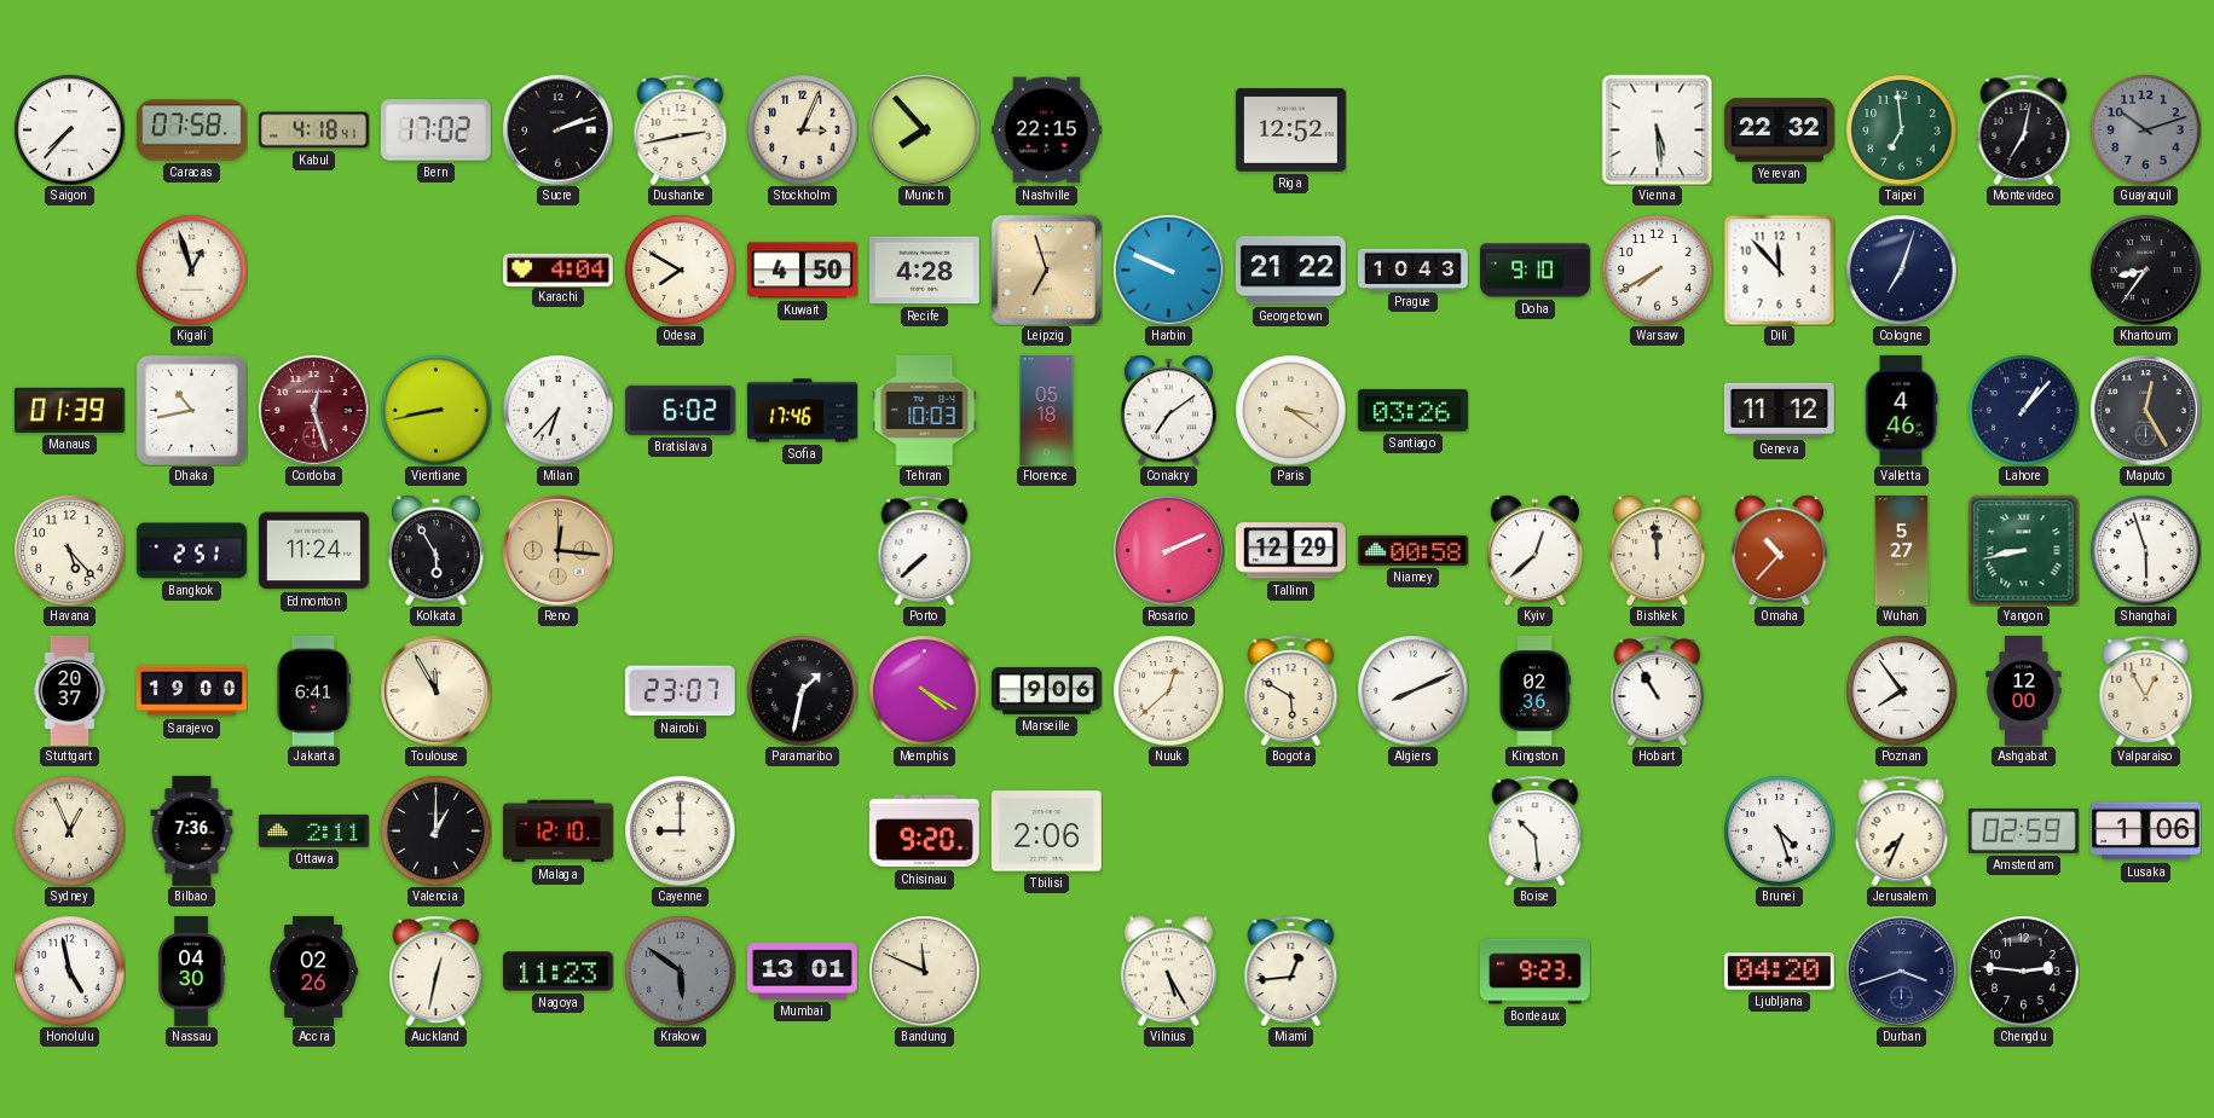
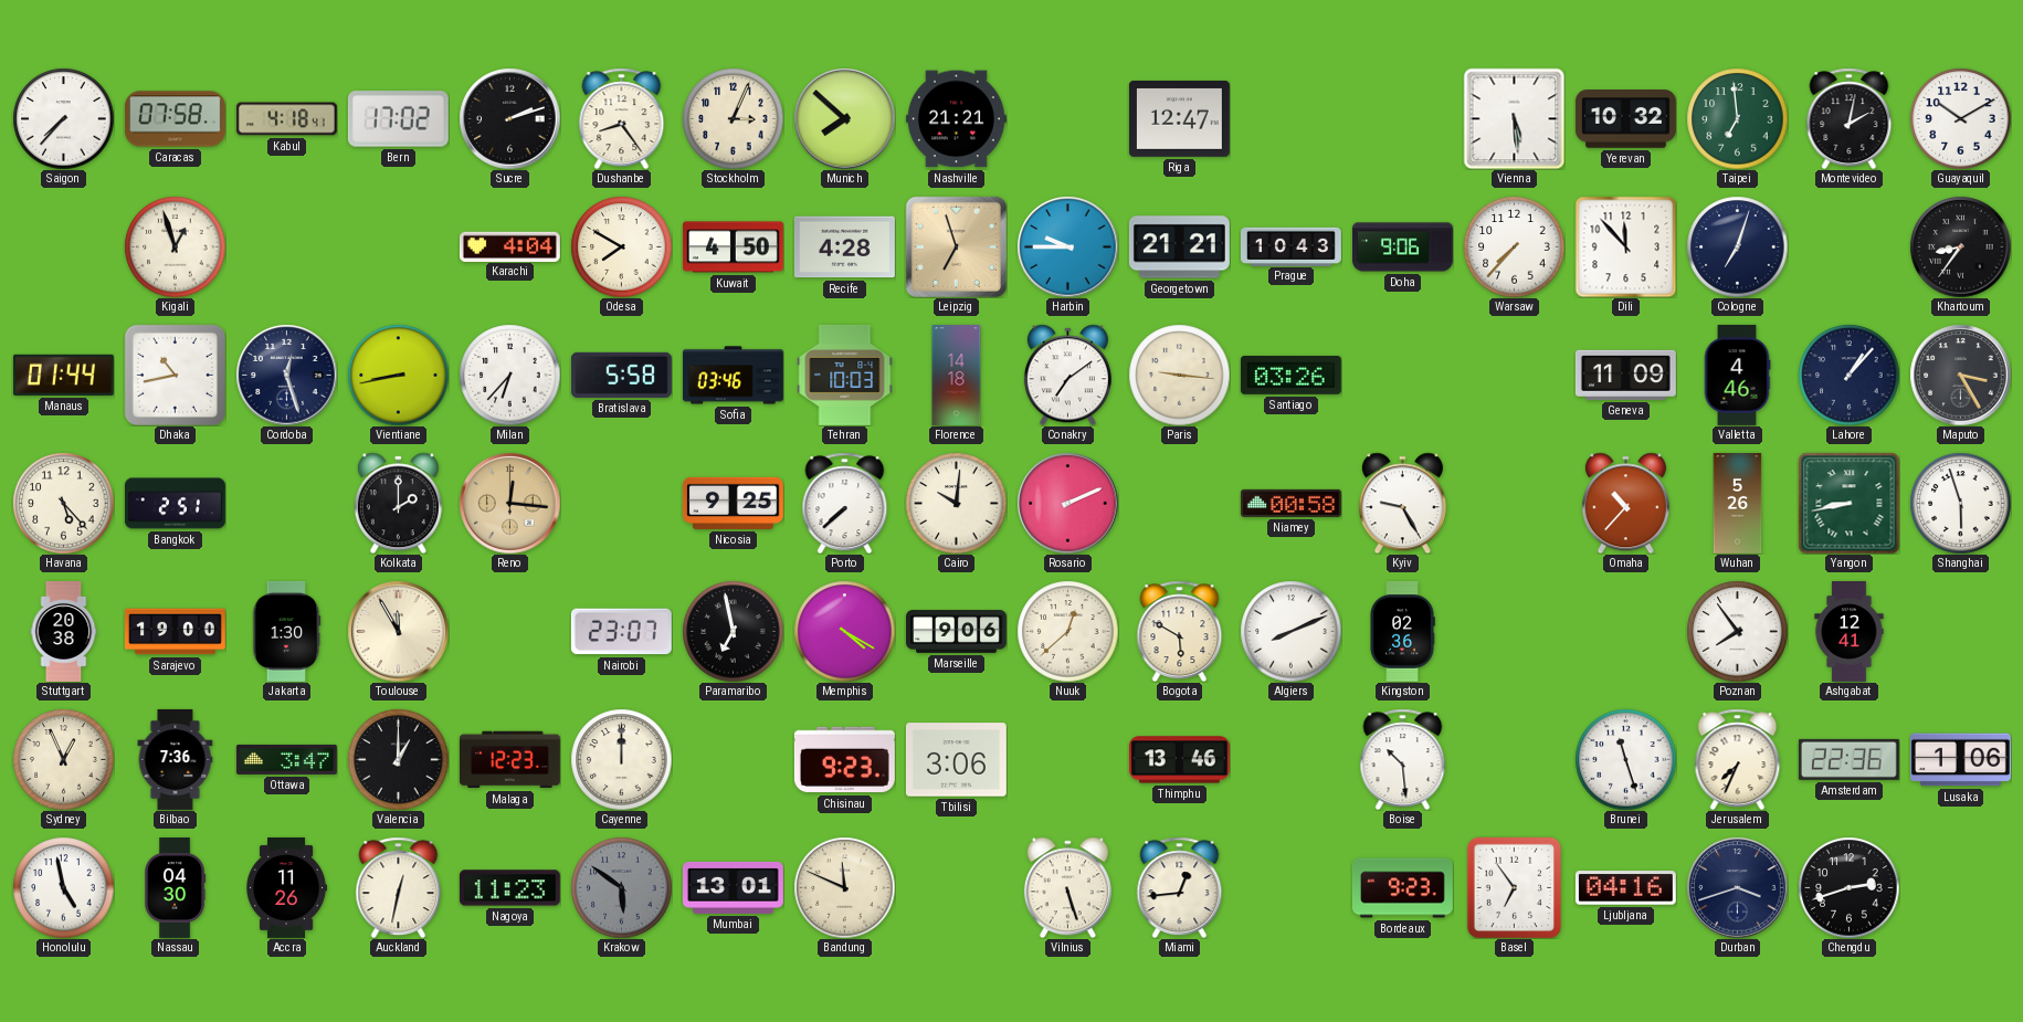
Dushanbe: 2:43 -> 8:24 (622, 118)
Munich: 7:53 -> 7:52 (844, 118)
Nashville: 22:15 -> 21:21 (956, 119)
Riga: 12:52 -> 12:47 (1179, 118)
Yerevan: 22:32 -> 10:32 (1625, 119)
Montevideo: 7:02 -> 2:02 (1850, 118)
Guayaquil: 10:12 -> 10:10 (1960, 118)
Guayaquil dial: grey -> white (1960, 118)
Harbin: 9:49 -> 9:45 (1067, 246)
Georgetown: 21:22 -> 21:21 (1179, 247)
Doha: 9:10 -> 9:06 (1403, 247)
Warsaw: 7:40 -> 7:37 (1514, 246)
Manaus: 01:39 -> 01:44 (63, 375)
Cordoba dial: burgundy -> navy (286, 375)
Bratislava: 6:02 -> 5:58 (621, 375)
Sofia: 17:46 -> 03:46 (733, 376)
Florence: 05:18 -> 14:18 (957, 376)
Paris: 3:21 -> 9:16 (1179, 375)
Geneva: 11:12 -> 11:09 (1625, 375)
Maputo: 12:25 -> 3:25 (1960, 375)
Edmonton: 11:24 -> none (313, 551)
Kolkata: 5:55 -> 2:00 (398, 503)
Nicosia: none -> 9:25 (733, 503)
Cairo: none -> 10:01 (956, 503)
Tallinn: 12:29 -> none (1290, 551)
Kyiv: 12:38 -> 9:25 (1402, 503)
Bishkek: 11:59 -> none (1657, 550)
Wuhan: 5:27 -> 5:26 (1738, 504)
Stuttgart: 20:37 -> 20:38 (64, 632)
Jakarta: 6:41 -> 1:30 (287, 631)
Paramaribo: 1:32 -> 6:58 (733, 631)
Hobart: 10:55 -> none (1658, 690)
Ashgabat: 12:00 -> 12:41 (1850, 632)
Valparaiso: 12:55 -> none (2146, 690)
Ottawa: 2:11 -> 3:47 (286, 759)
Malaga: 12:10 -> 12:23 (509, 760)
Cayenne: 9:00 -> 12:00 (621, 759)
Chisinau: 9:20 -> 9:23 (844, 760)
Tbilisi: 2:06 -> 3:06 (956, 760)
Thimphu: none -> 13:46 (1179, 760)
Brunei: 4:27 -> 11:27 (1625, 759)
Amsterdam: 02:59 -> 22:36 (1848, 759)
Accra: 02:26 -> 11:26 (286, 888)
Vilnius: 5:25 -> 5:27 (1067, 887)
Basel: none -> 6:54 (1514, 887)
Ljubljana: 04:20 -> 04:16 (1625, 888)
Chengdu: 2:46 -> 2:42 (1848, 887)
